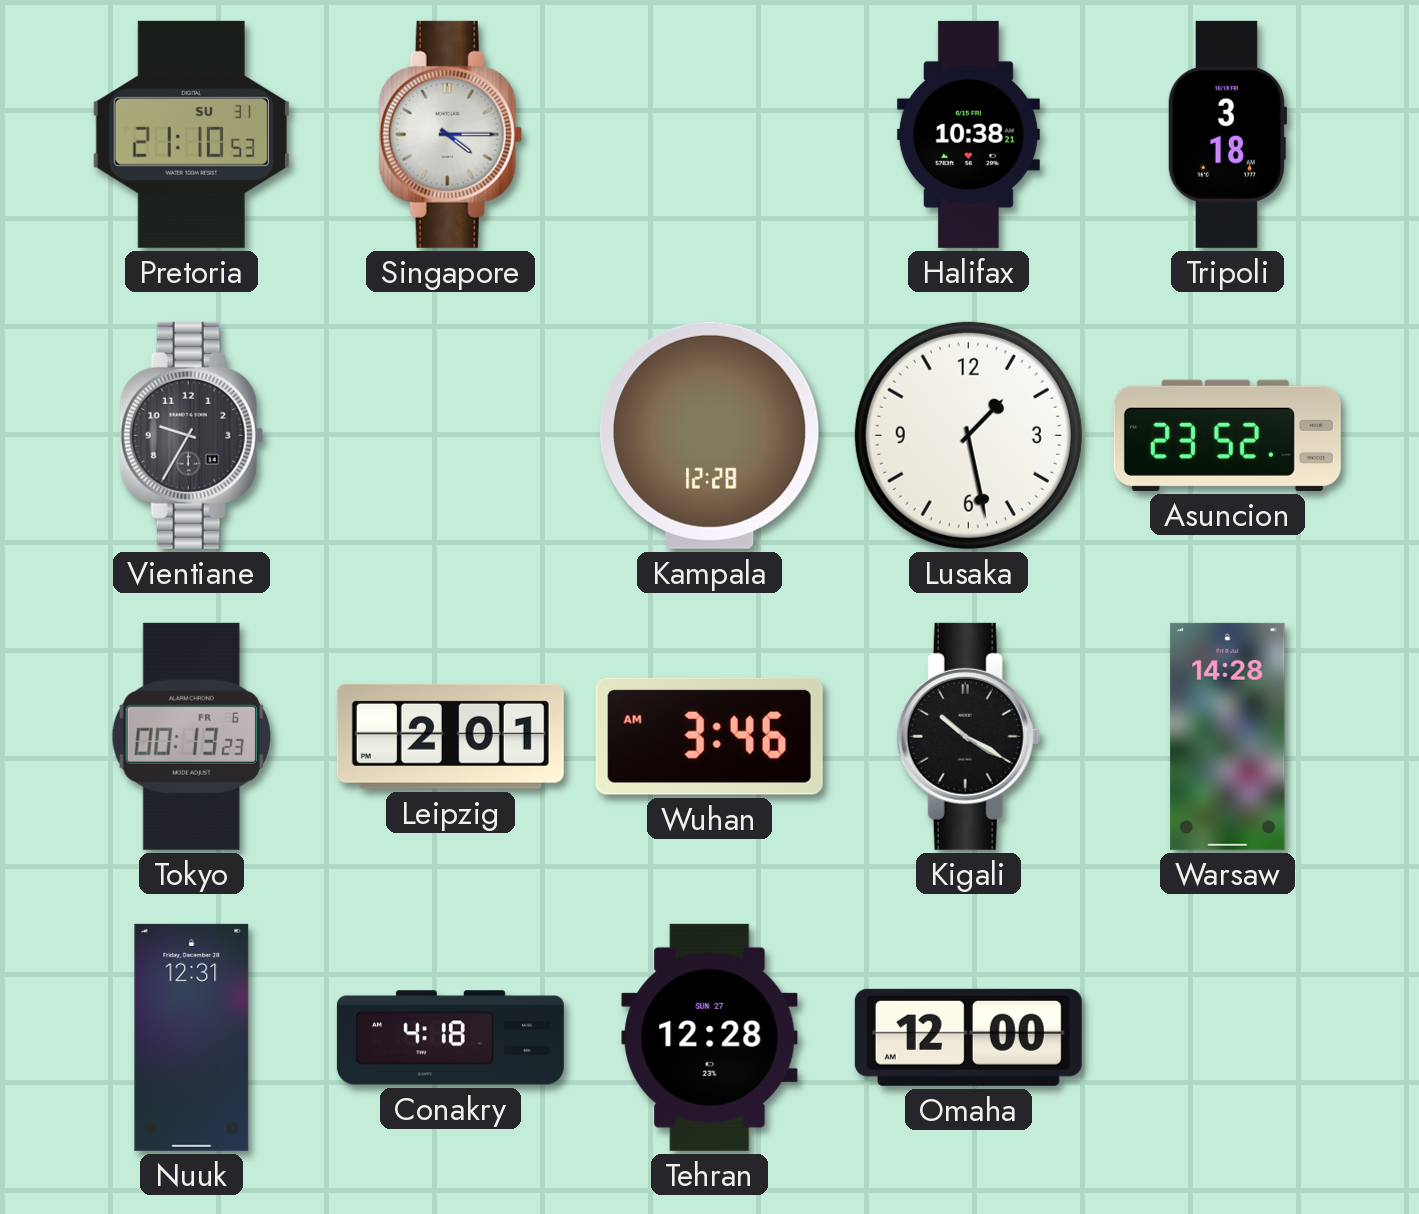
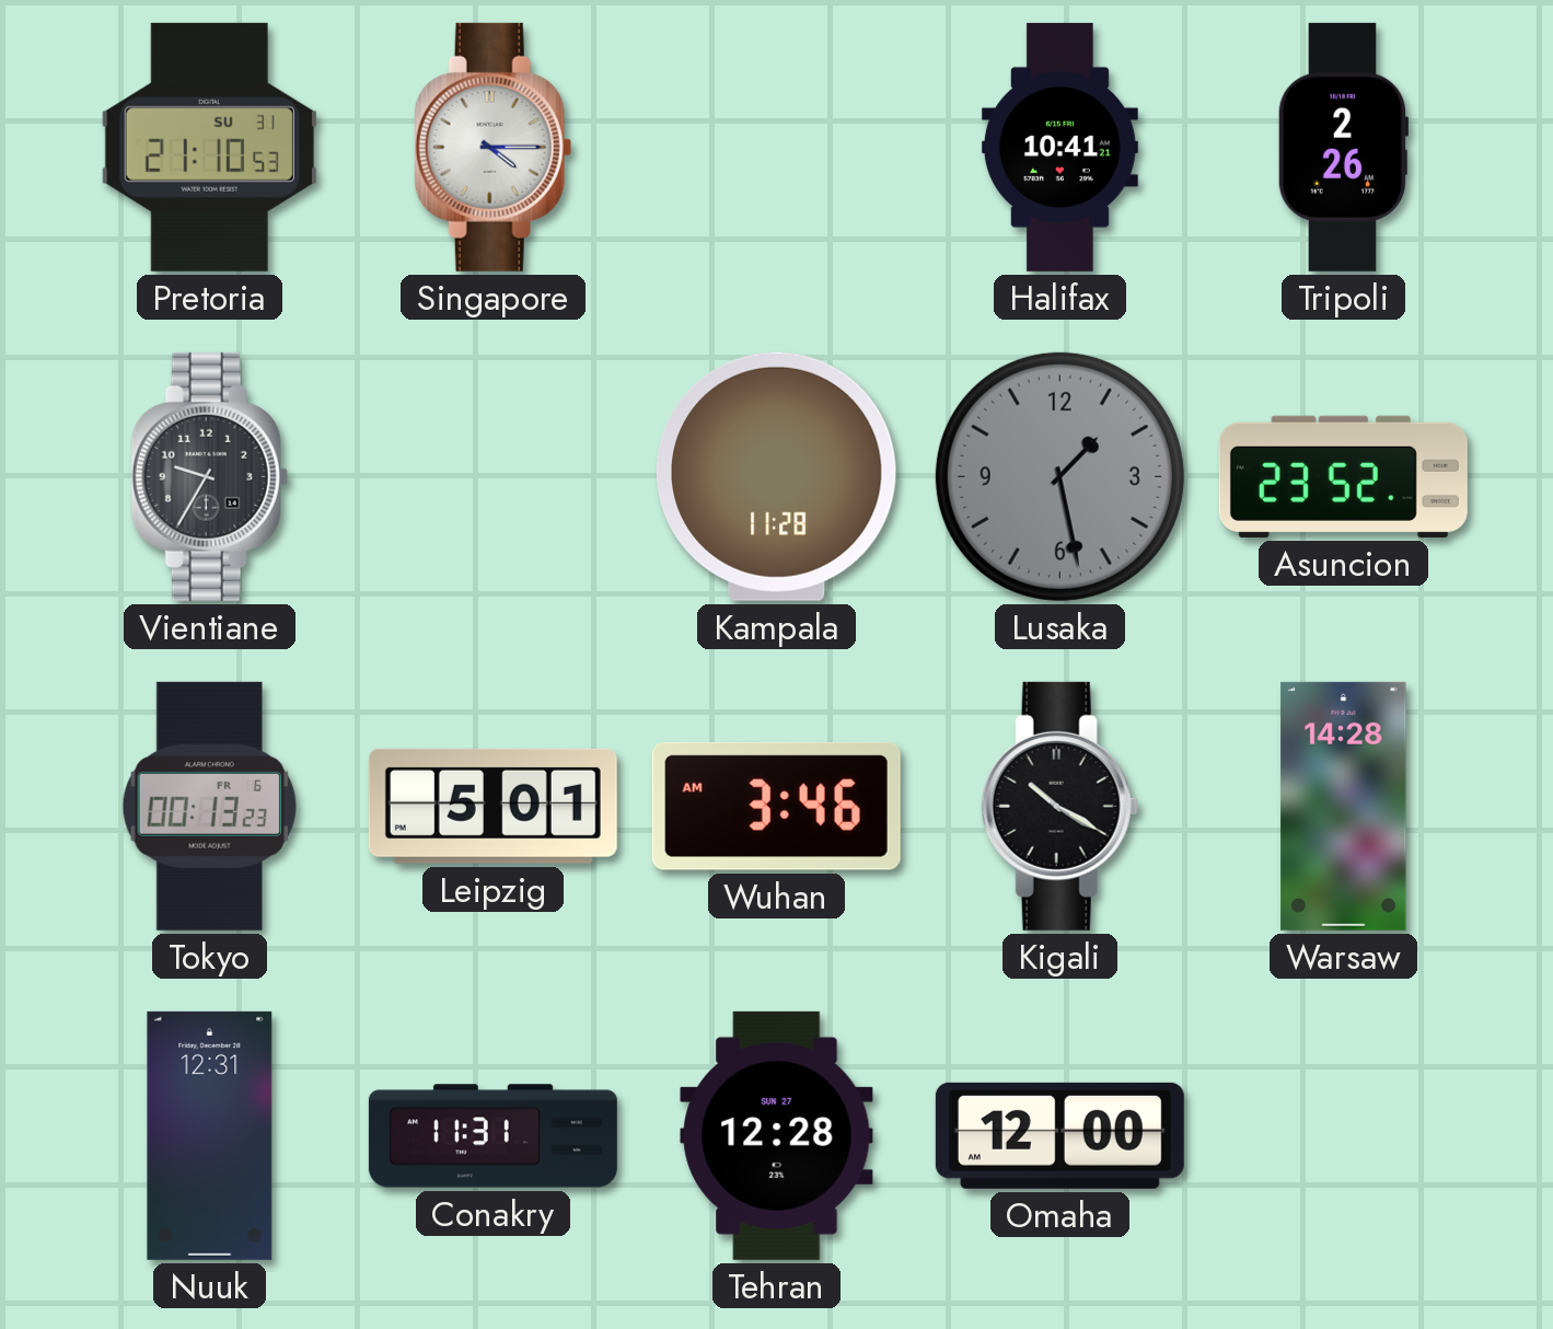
Halifax: 10:38 -> 10:41 (1059, 147)
Tripoli: 3:18 -> 2:26 (1343, 147)
Kampala: 12:28 -> 11:28 (776, 476)
Lusaka dial: white -> grey (1059, 476)
Leipzig: 2:01 -> 5:01 (492, 806)
Conakry: 4:18 -> 11:31 (492, 1136)
